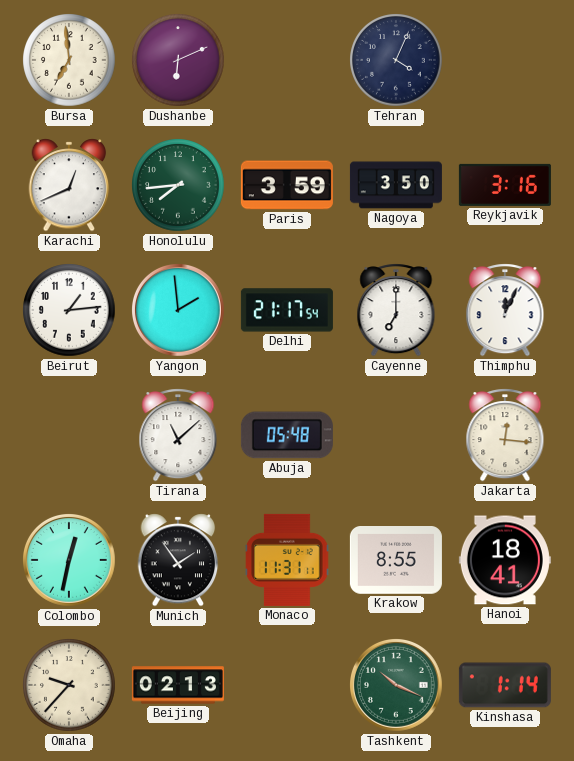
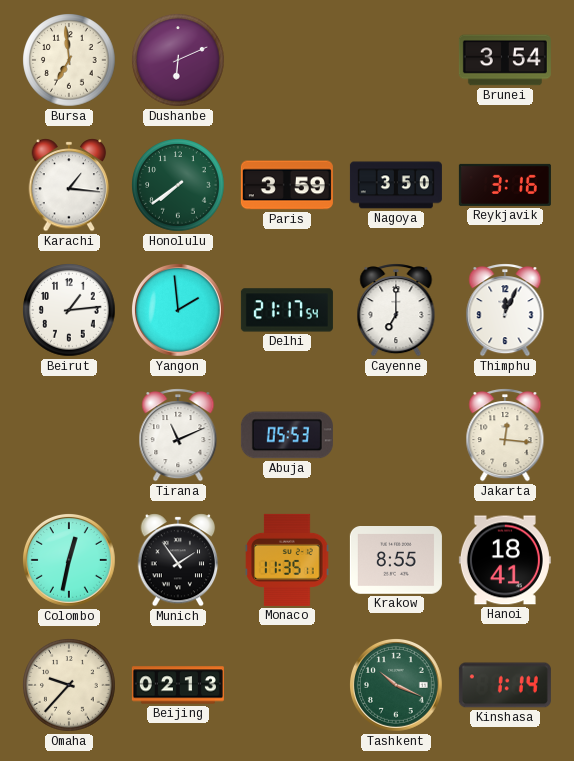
Tehran: 4:04 -> none (396, 60)
Brunei: none -> 3:54 (505, 60)
Karachi: 12:41 -> 1:16 (69, 185)
Honolulu: 7:44 -> 7:39 (178, 185)
Tirana: 11:08 -> 11:11 (178, 435)
Abuja: 05:48 -> 05:53 (287, 435)
Monaco: 11:31 -> 11:35 (287, 560)
